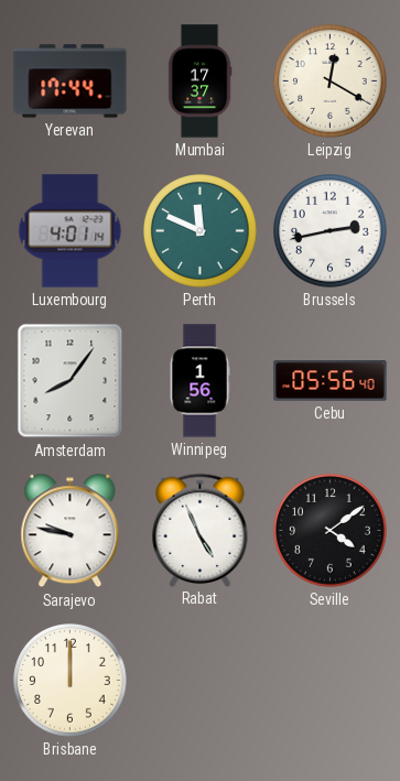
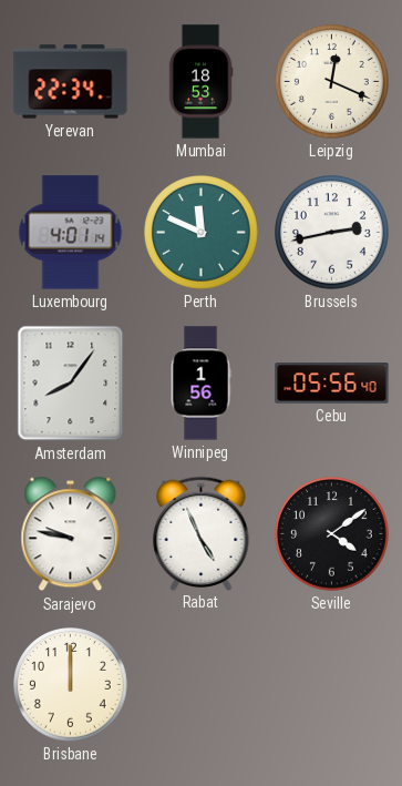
Yerevan: 17:44 -> 22:34 (71, 82)
Mumbai: 17:37 -> 18:53 (200, 82)
Leipzig: 12:20 -> 12:19 (332, 82)
